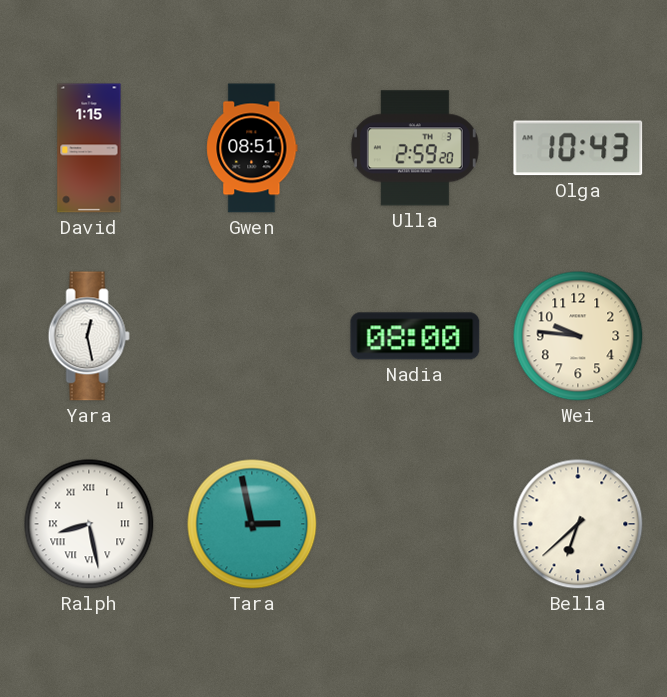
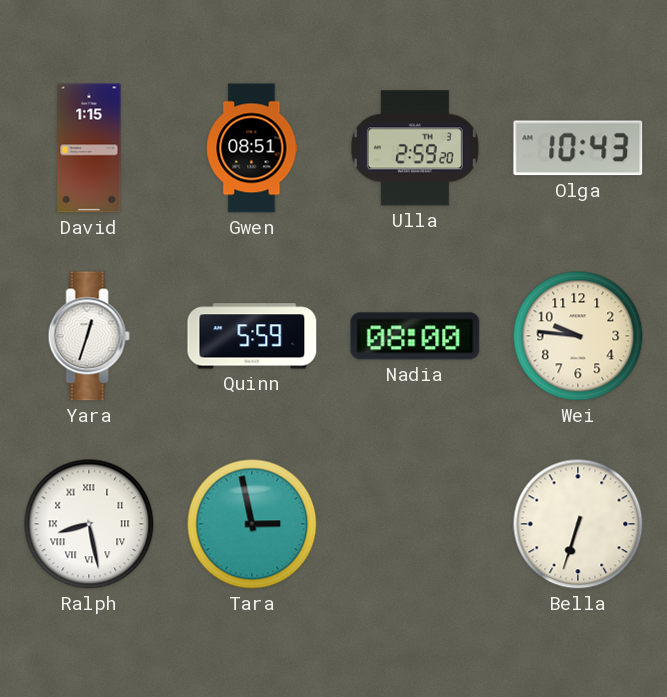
Yara: 12:28 -> 12:33 (89, 336)
Quinn: none -> 5:59 (252, 336)
Bella: 6:38 -> 6:33 (578, 524)
